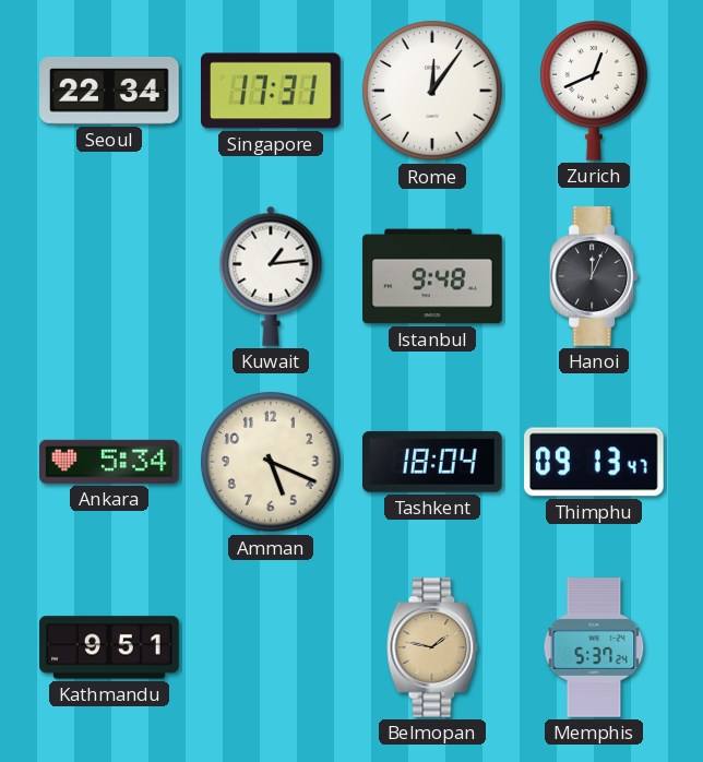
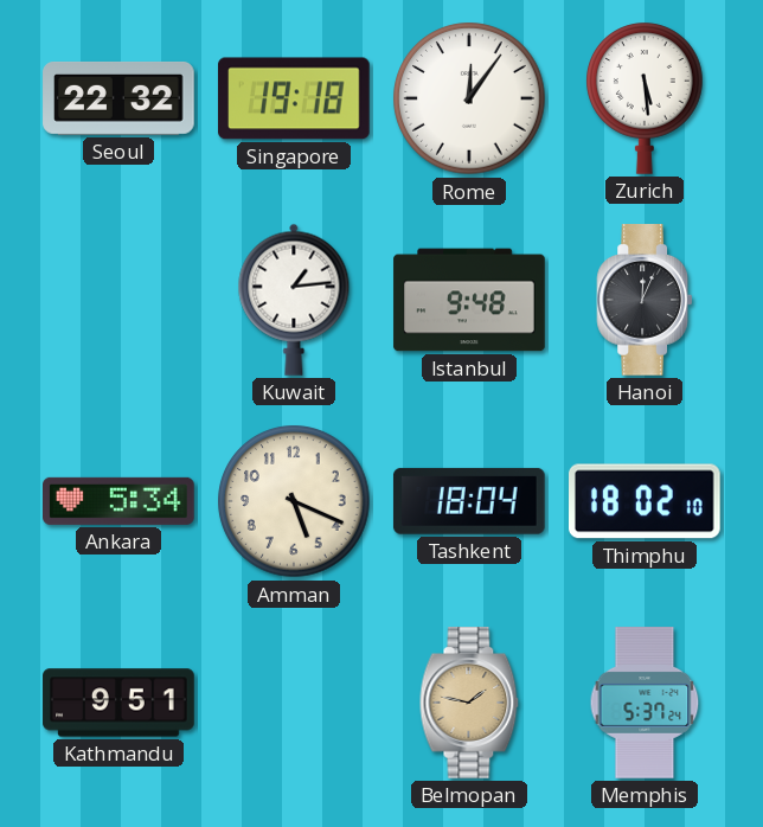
Seoul: 22:34 -> 22:32 (118, 98)
Singapore: 17:31 -> 19:18 (295, 98)
Zurich: 12:41 -> 5:29 (646, 98)
Thimphu: 09:13 -> 18:02 (646, 501)
